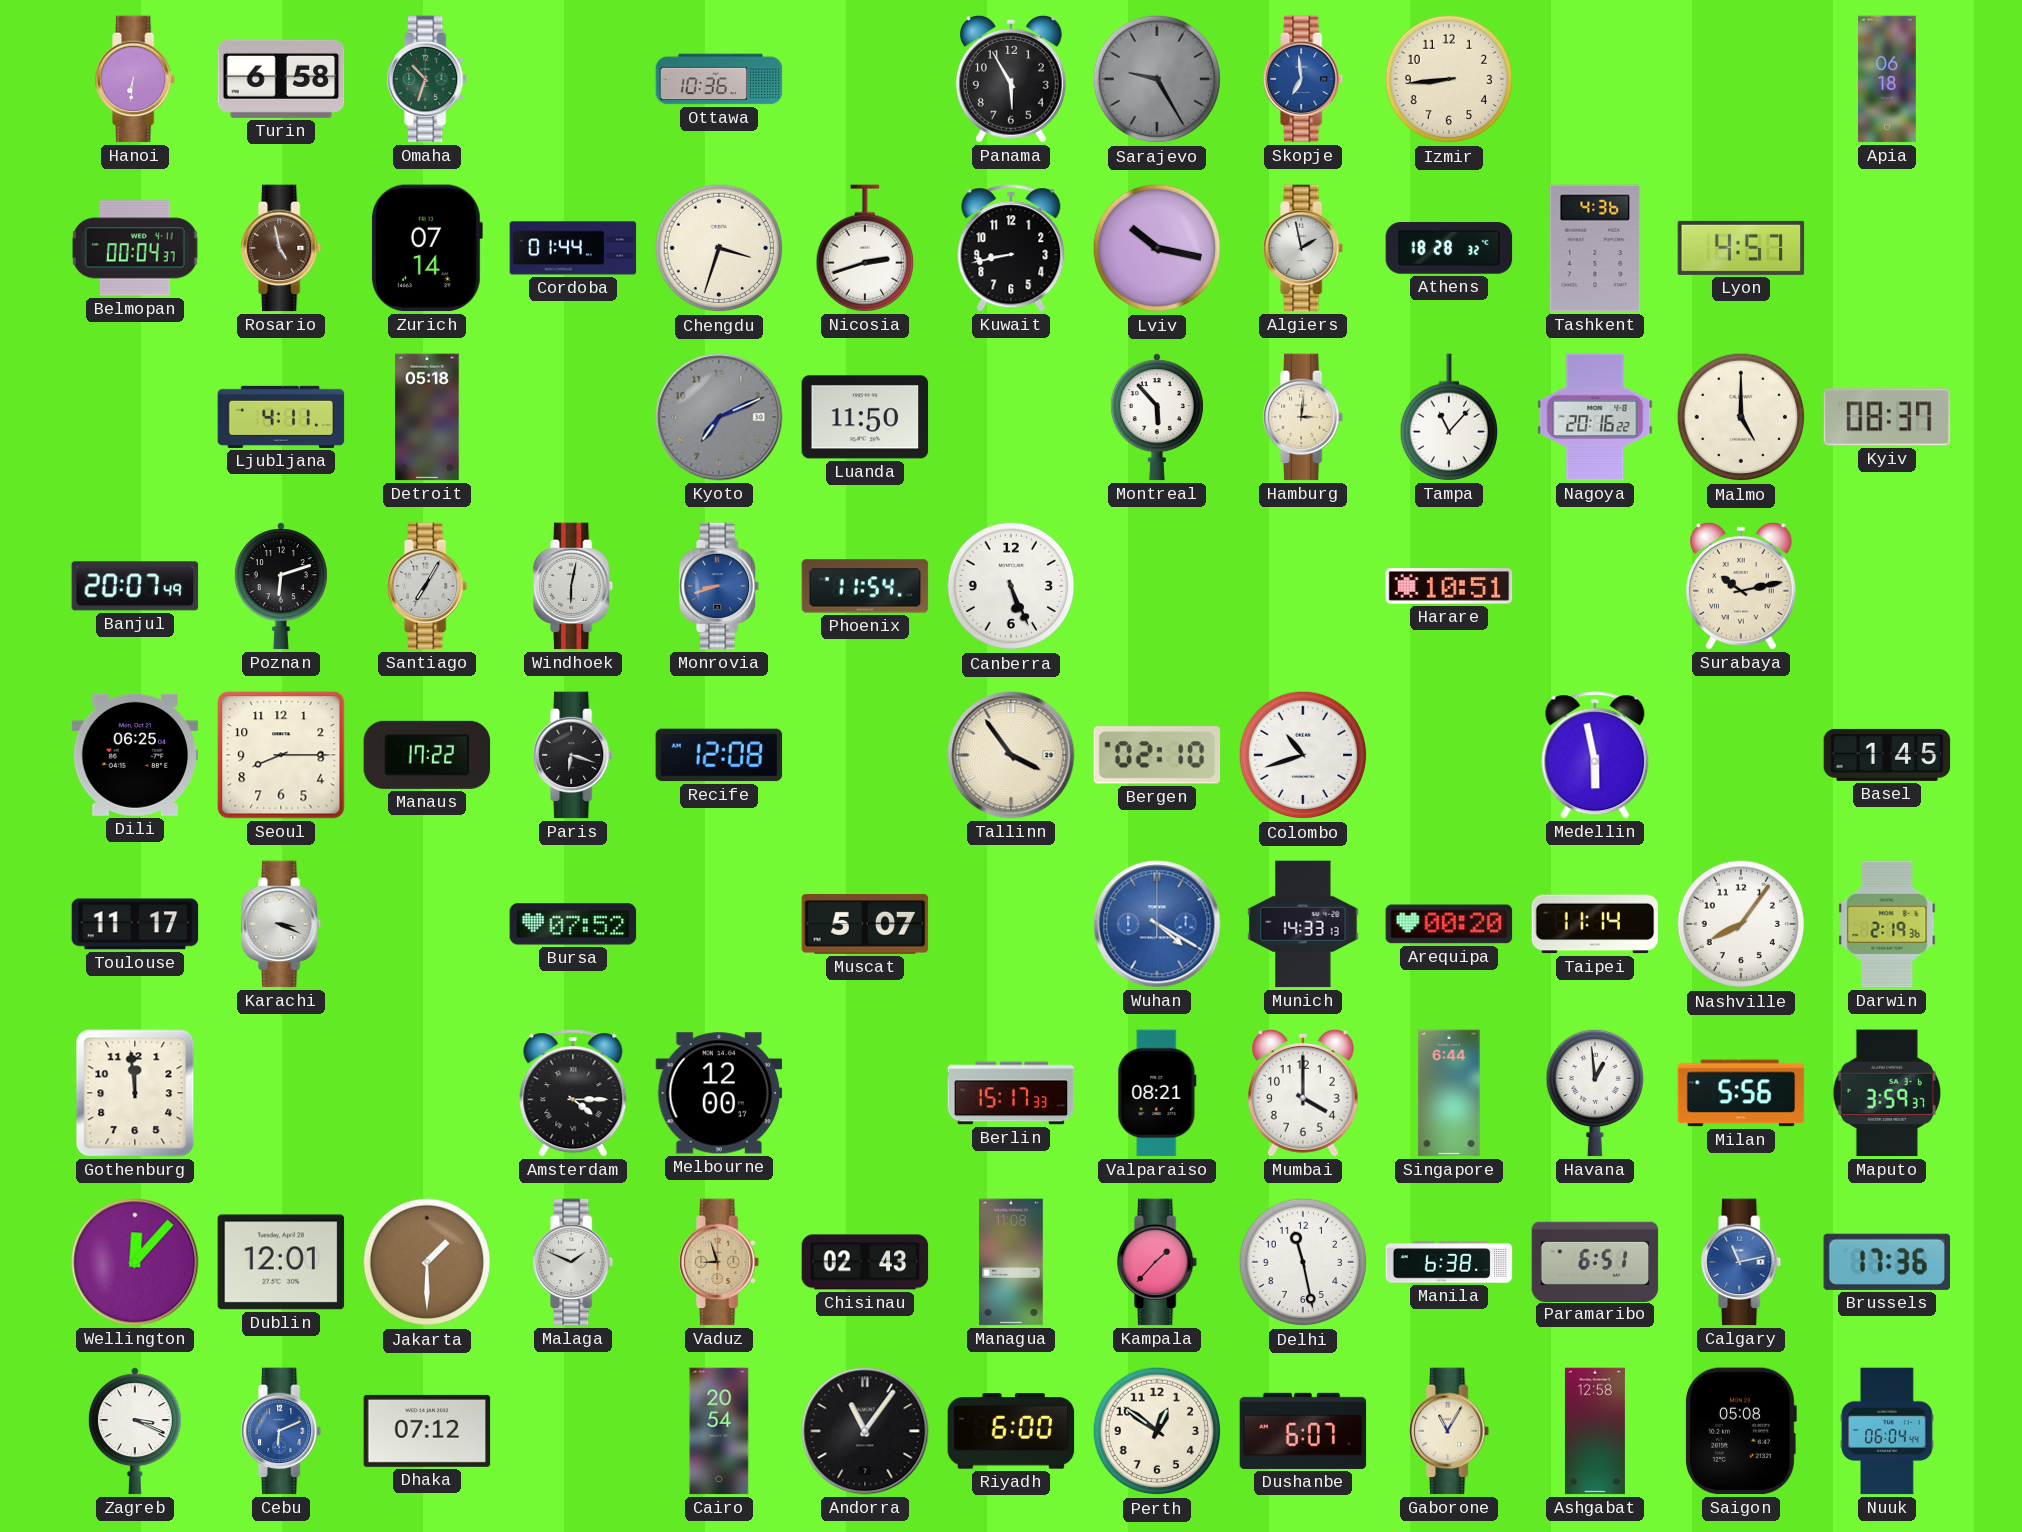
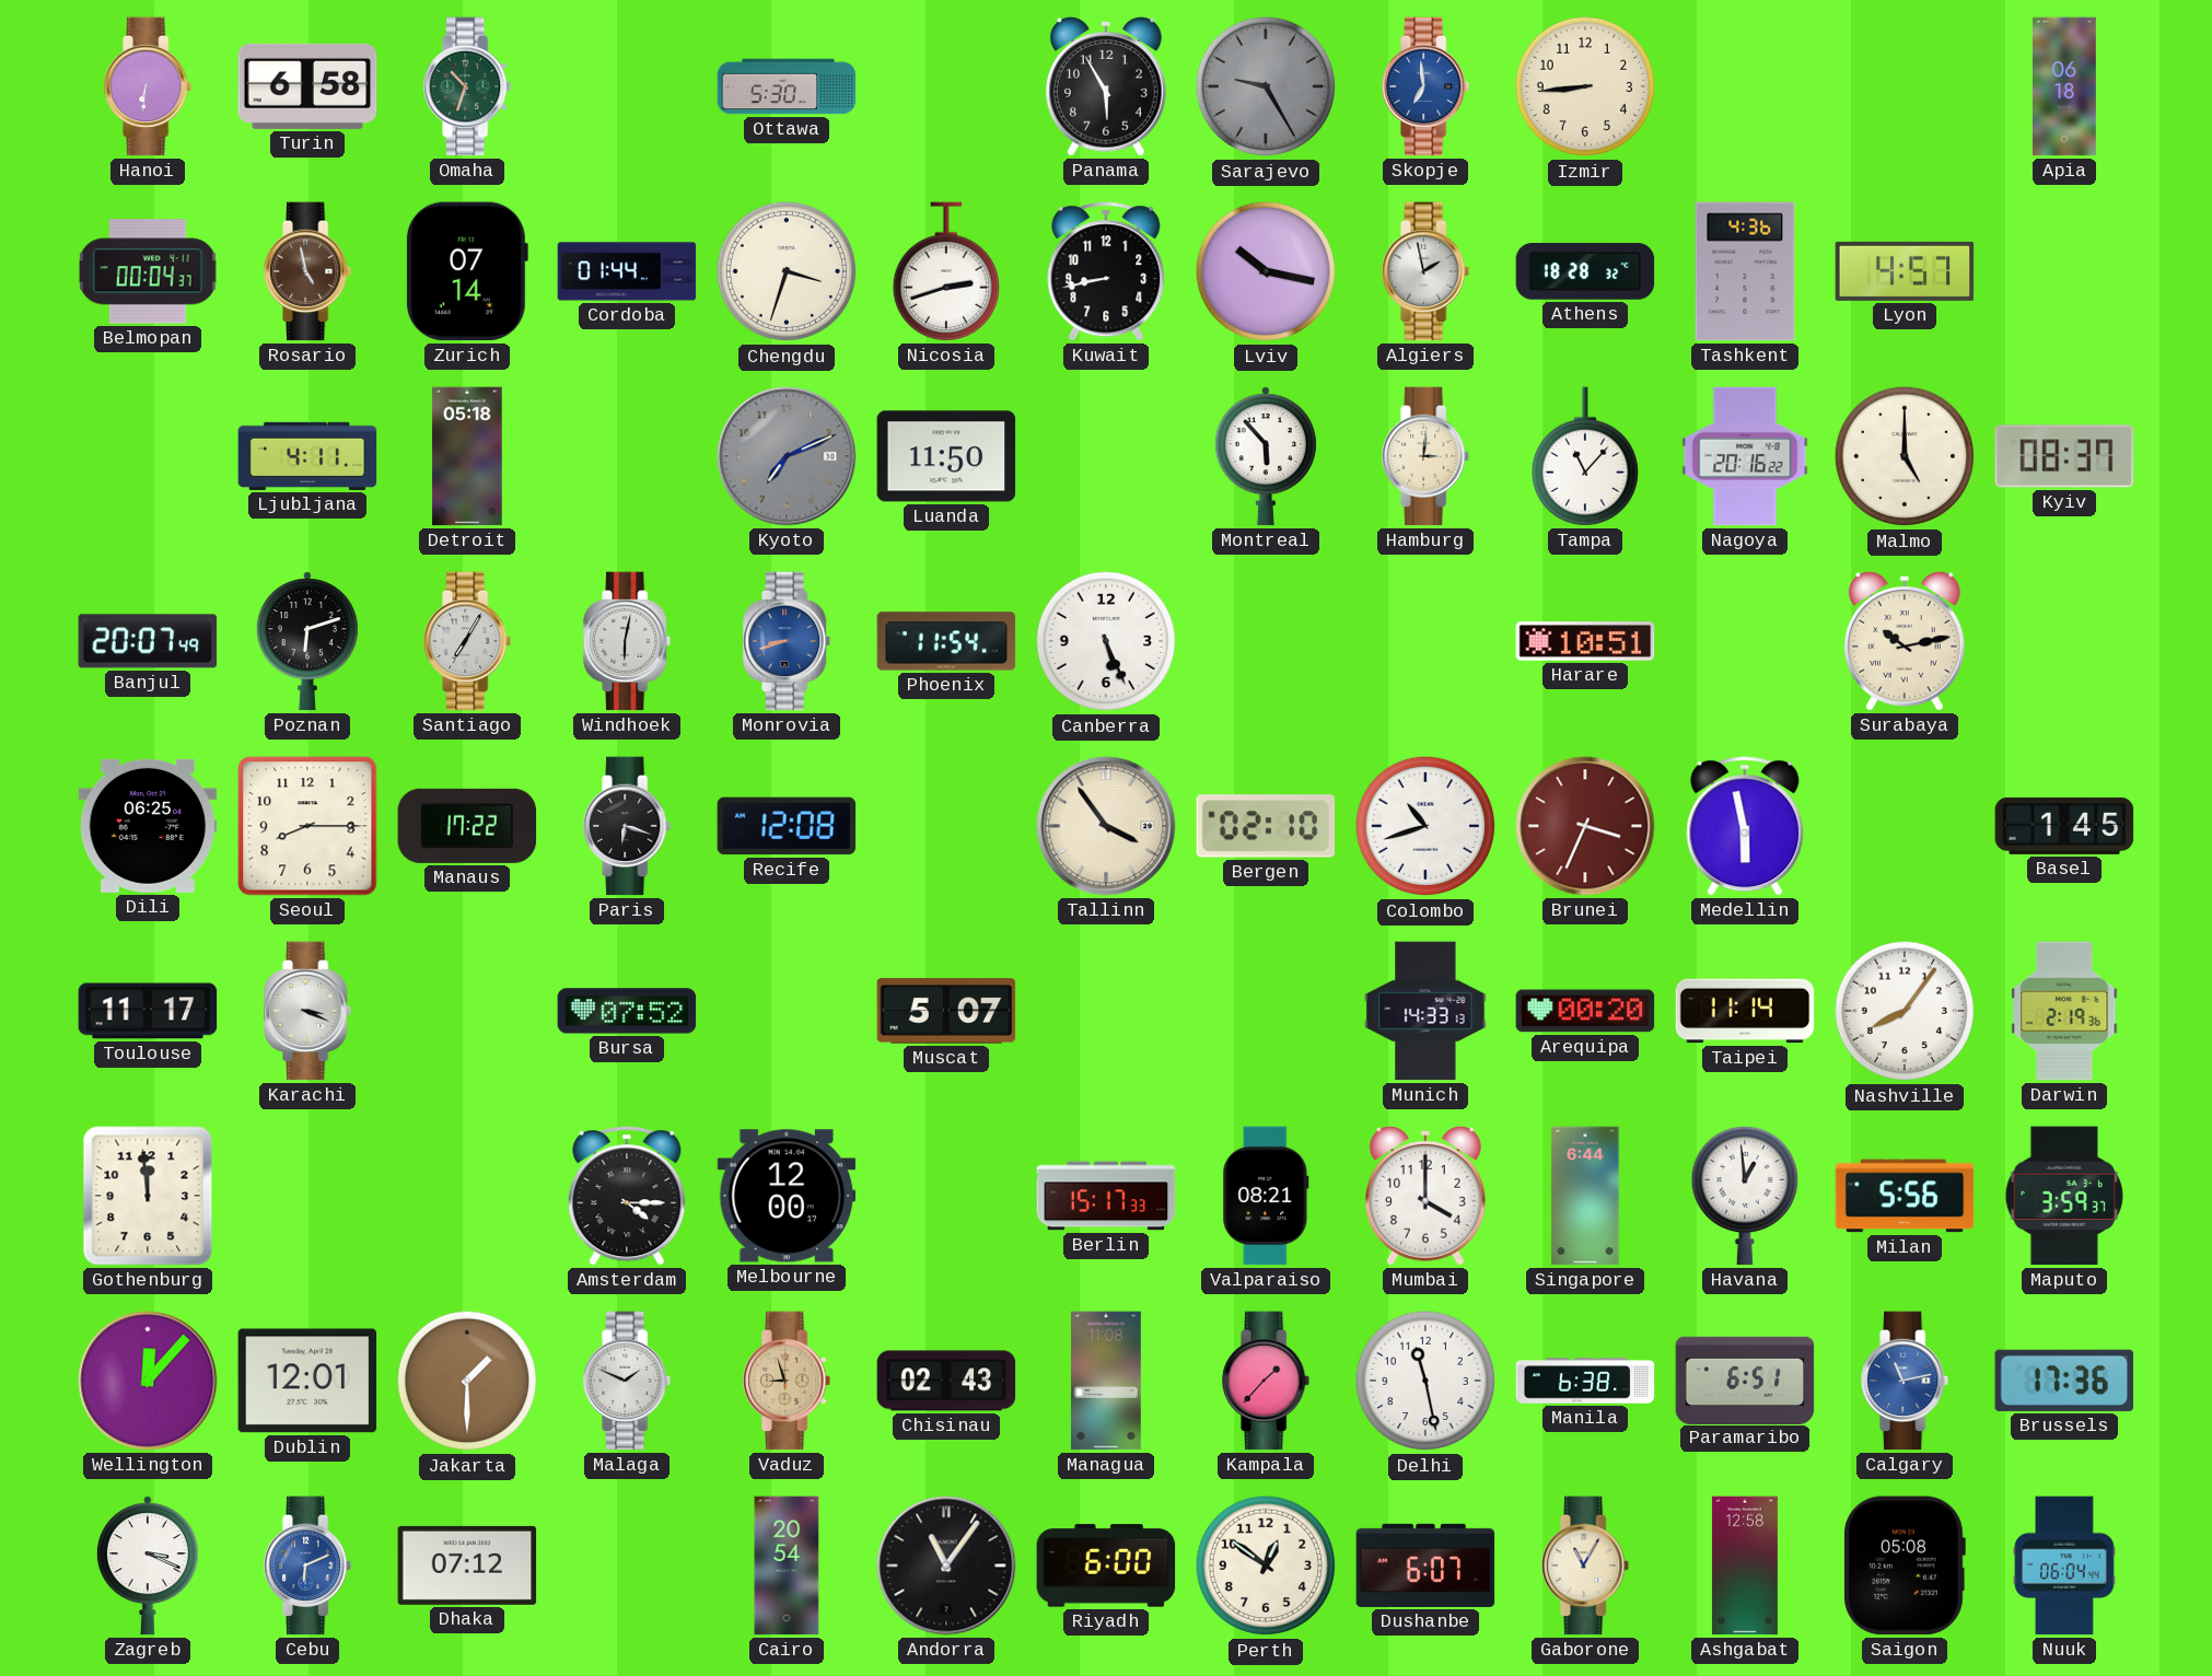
Ottawa: 10:36 -> 5:30 (787, 86)
Brunei: none -> 3:34 (1585, 826)
Wuhan: 4:20 -> none (1157, 924)
